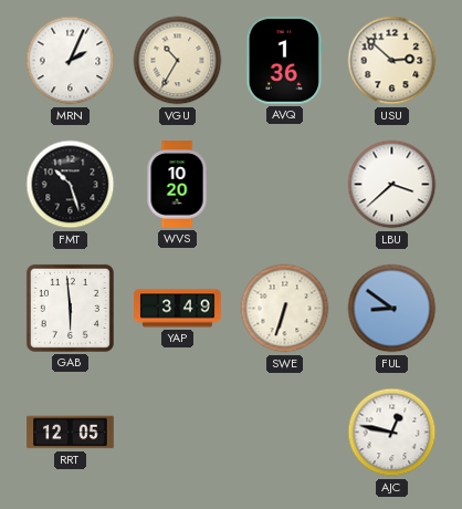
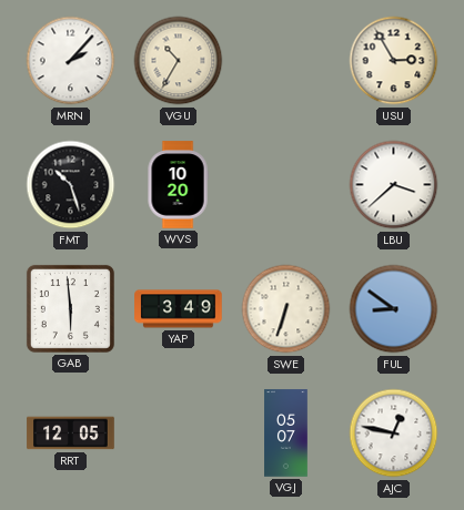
MRN: 2:04 -> 2:07 (71, 61)
AVQ: 1:36 -> none (284, 61)
USU: 2:52 -> 2:55 (394, 61)
VGJ: none -> 05:07 (286, 433)
